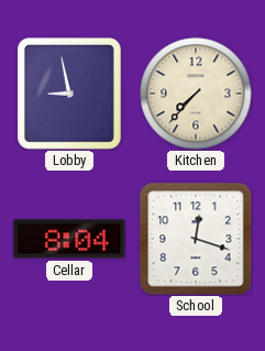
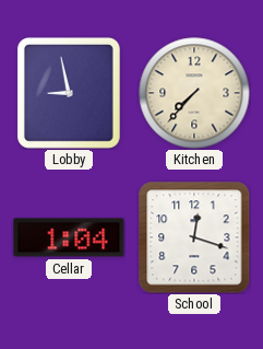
Cellar: 8:04 -> 1:04 (69, 237)
